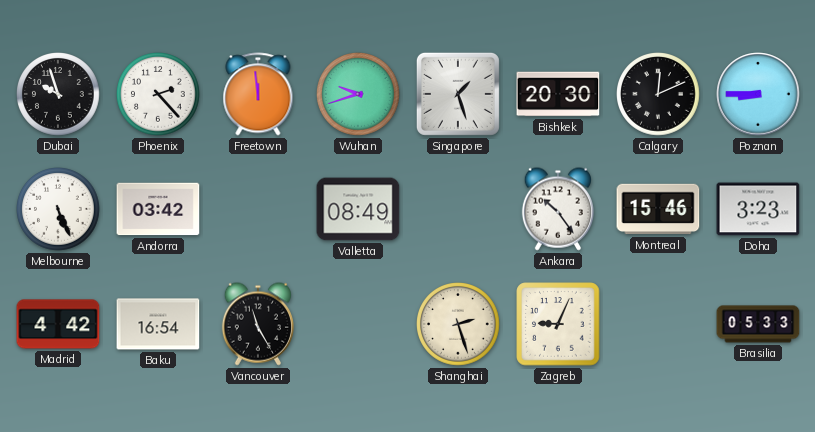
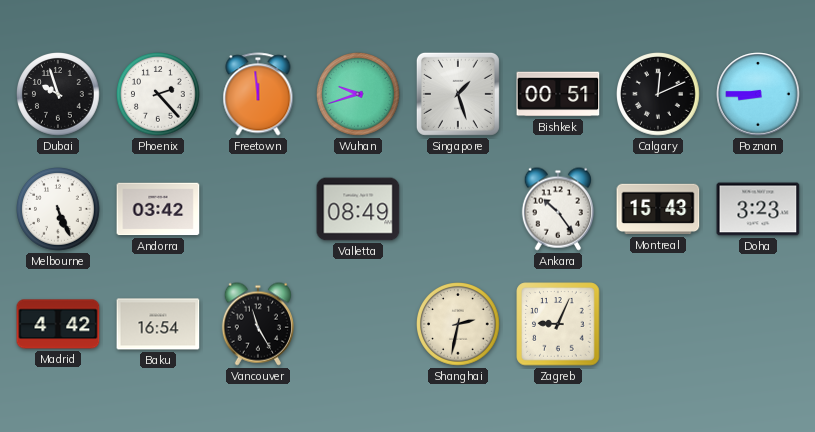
Bishkek: 20:30 -> 00:51 (558, 94)
Montreal: 15:46 -> 15:43 (658, 209)
Shanghai: 2:27 -> 2:32 (459, 325)
Brasilia: 05:33 -> none (758, 324)
